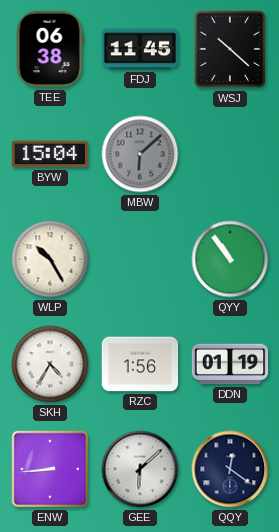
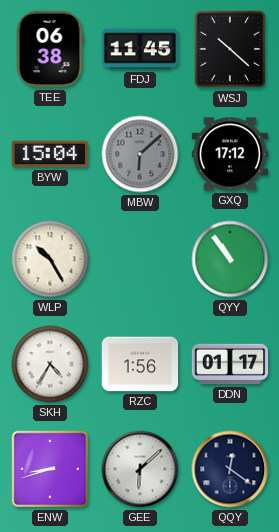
GXQ: none -> 17:12 (230, 154)
DDN: 01:19 -> 01:17 (230, 364)
ENW: 8:44 -> 8:42 (50, 469)
